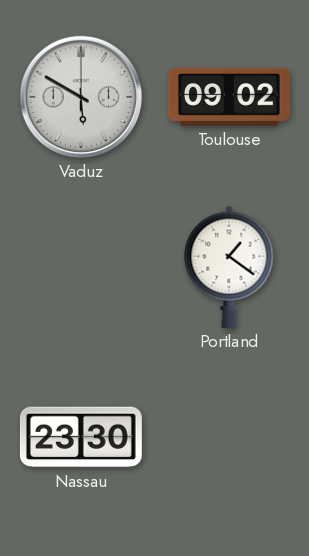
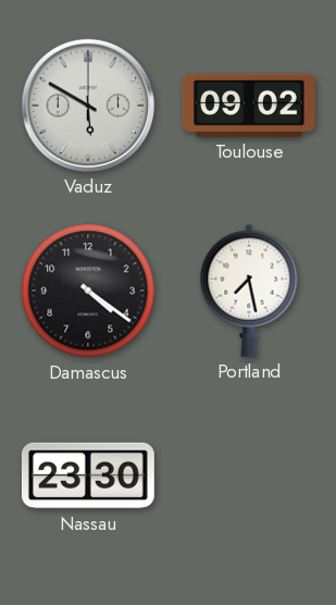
Damascus: none -> 4:21 (88, 291)
Portland: 1:21 -> 7:28 (249, 291)
